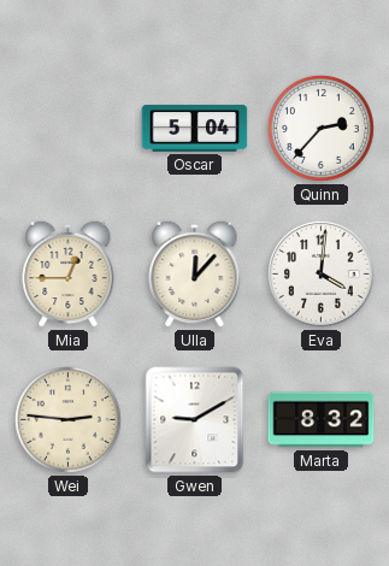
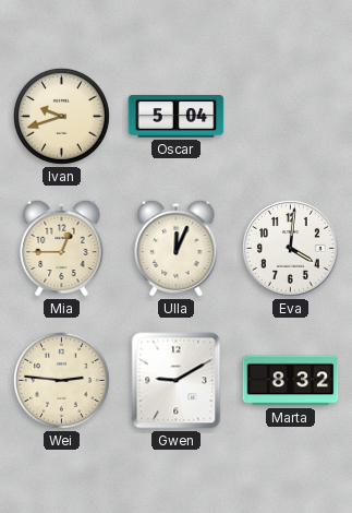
Ivan: none -> 9:42 (61, 116)
Quinn: 2:37 -> none (320, 128)
Ulla: 12:07 -> 12:04 (177, 248)
